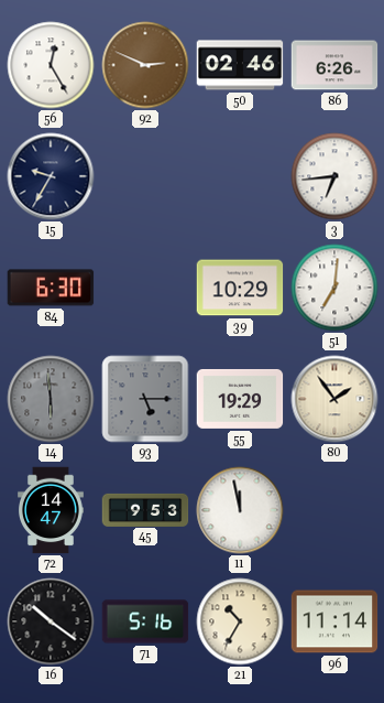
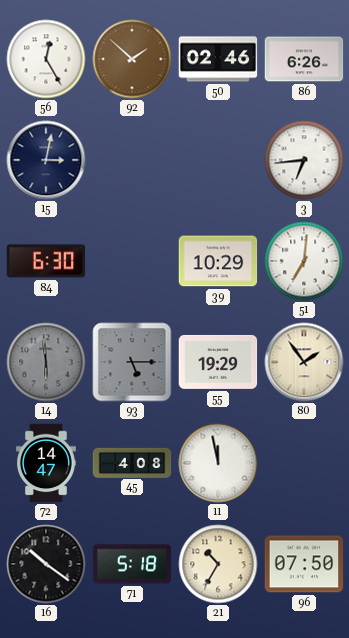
92: 2:49 -> 1:52 (132, 59)
15: 9:35 -> 3:02 (46, 160)
45: 9:53 -> 4:08 (132, 462)
71: 5:16 -> 5:18 (132, 564)
96: 11:14 -> 07:50 (304, 564)
